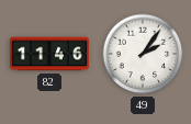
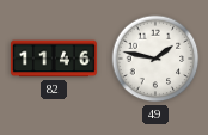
49: 2:06 -> 1:47 (155, 59)
